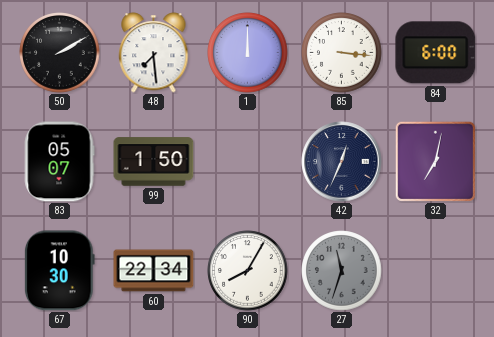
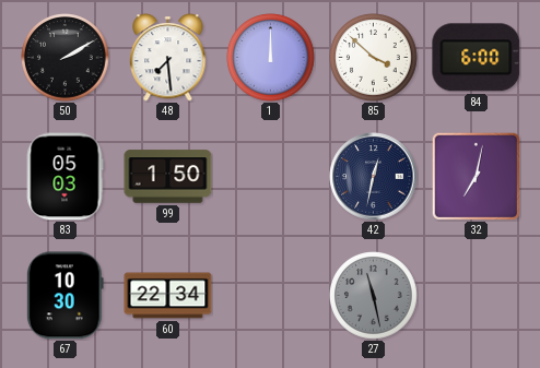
85: 3:16 -> 3:52 (374, 58)
83: 05:07 -> 05:03 (64, 177)
42: 12:34 -> 12:32 (374, 177)
90: 8:05 -> none (248, 271)
27: 11:33 -> 11:28 (374, 296)
